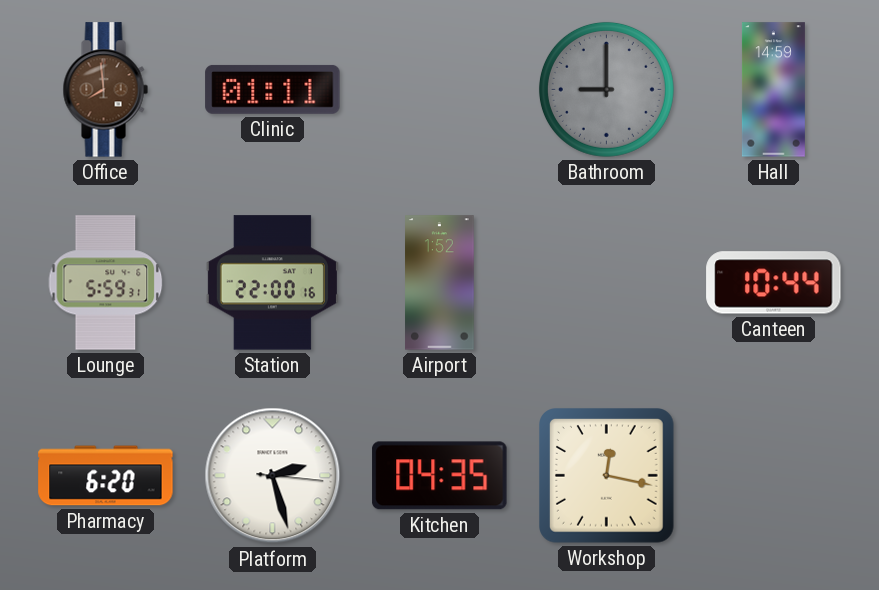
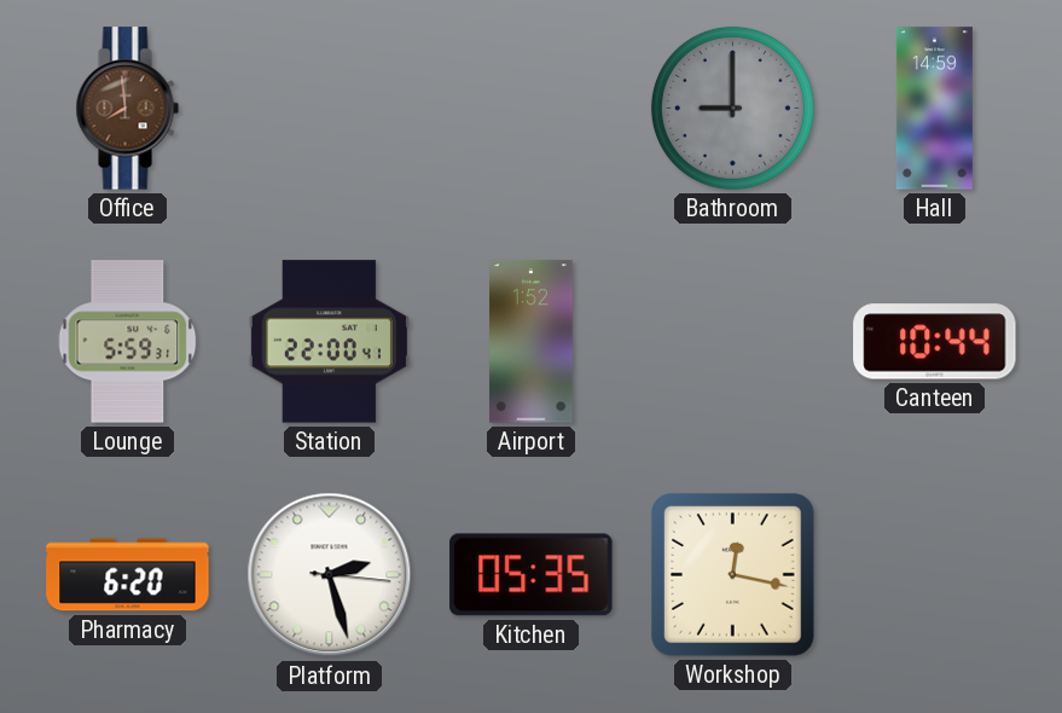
Clinic: 01:11 -> none (273, 89)
Station: 22:00:16 -> 22:00:41 (329, 342)
Kitchen: 04:35 -> 05:35 (532, 575)
